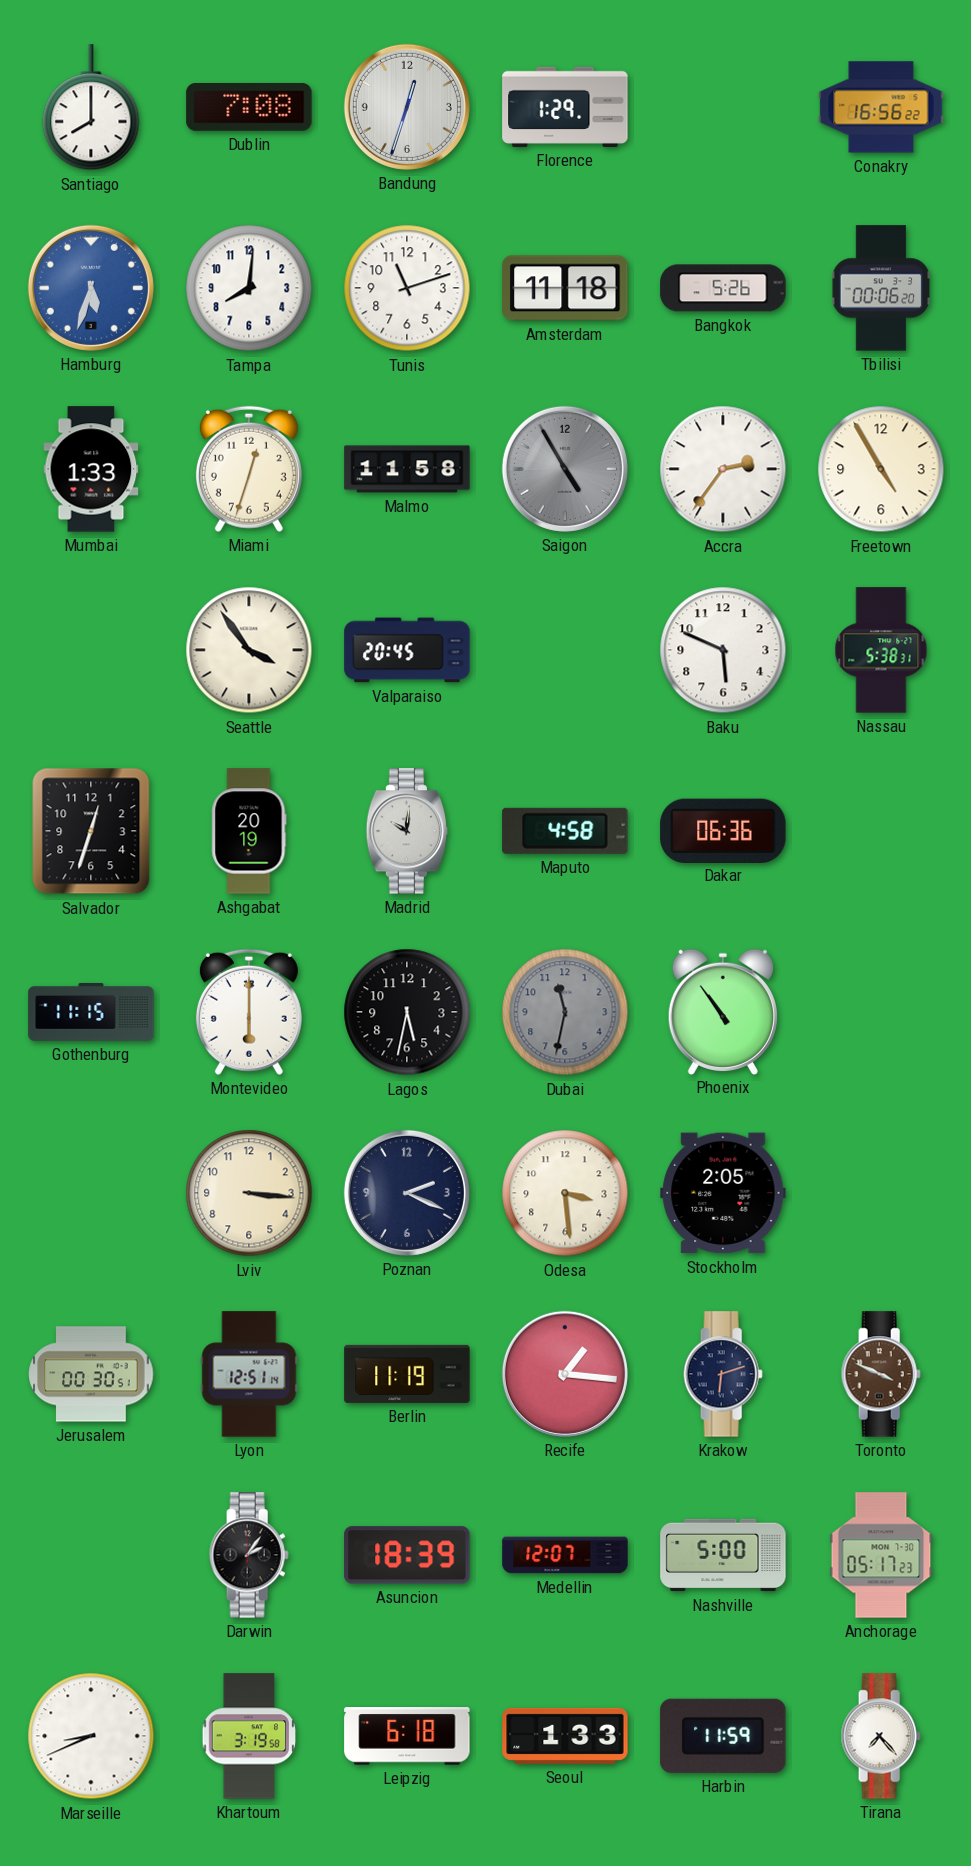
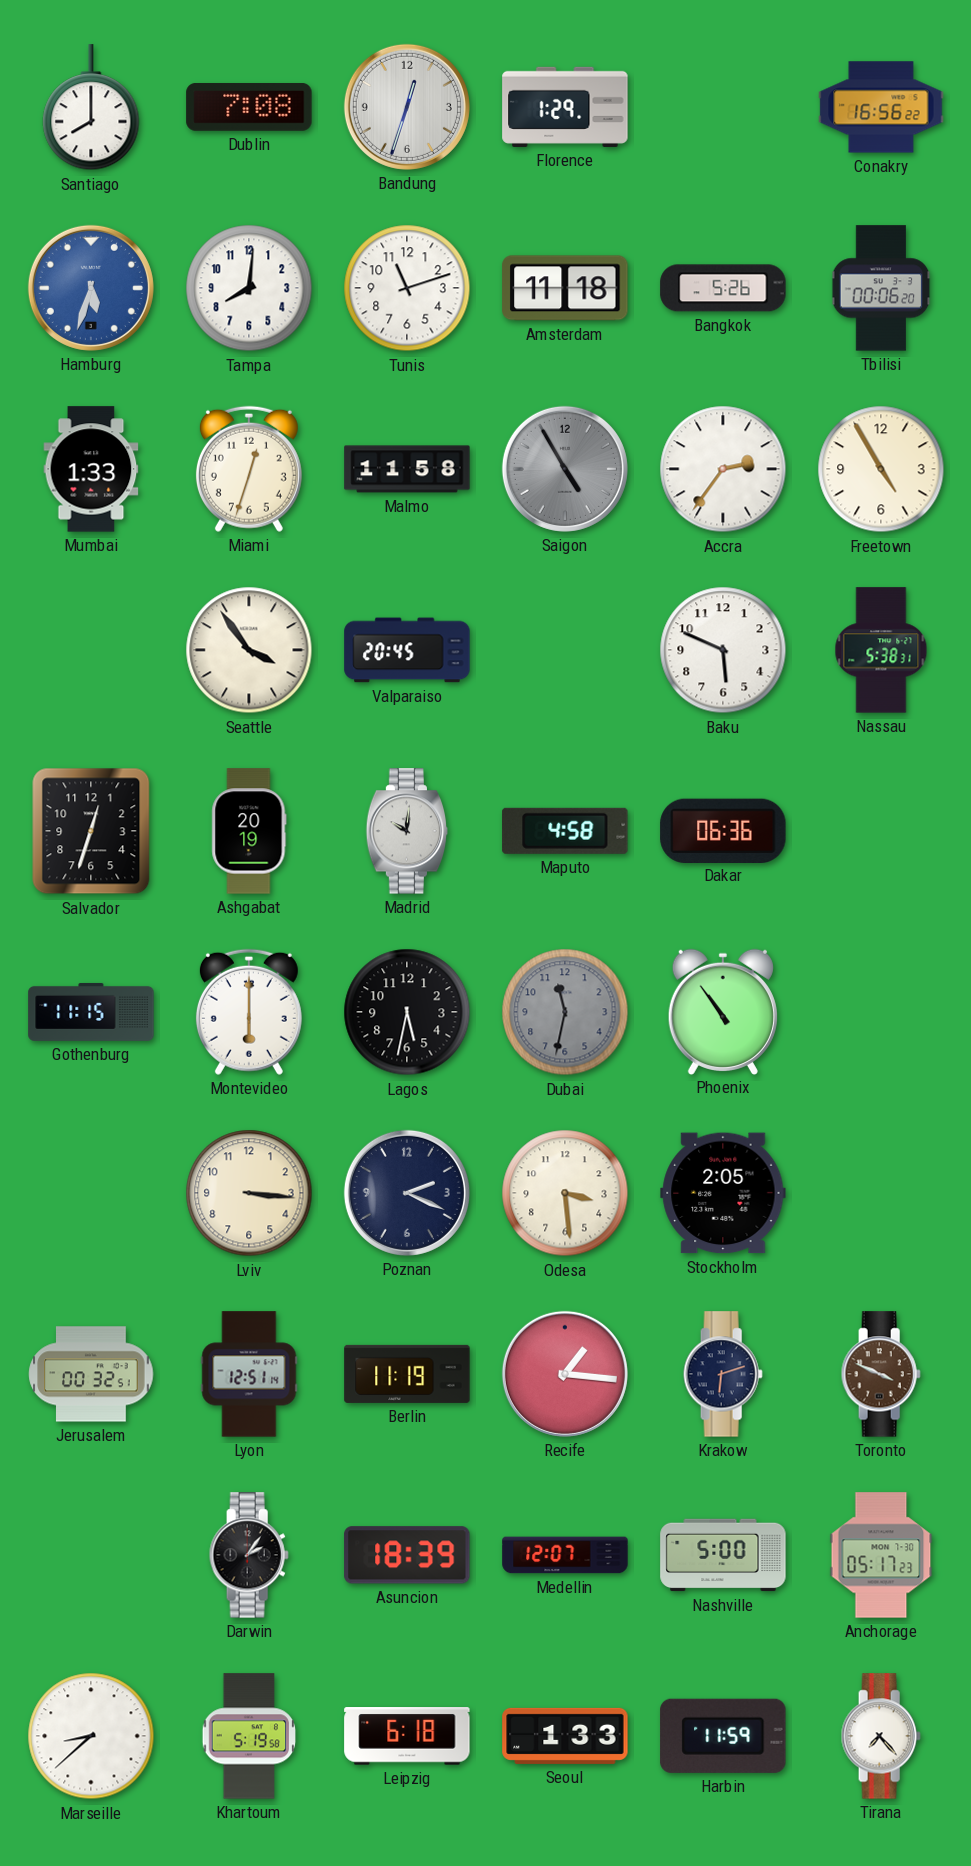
Jerusalem: 00:30 -> 00:32 (91, 1374)
Marseille: 8:41 -> 8:38 (91, 1736)
Khartoum: 3:19 -> 5:19 (249, 1736)
